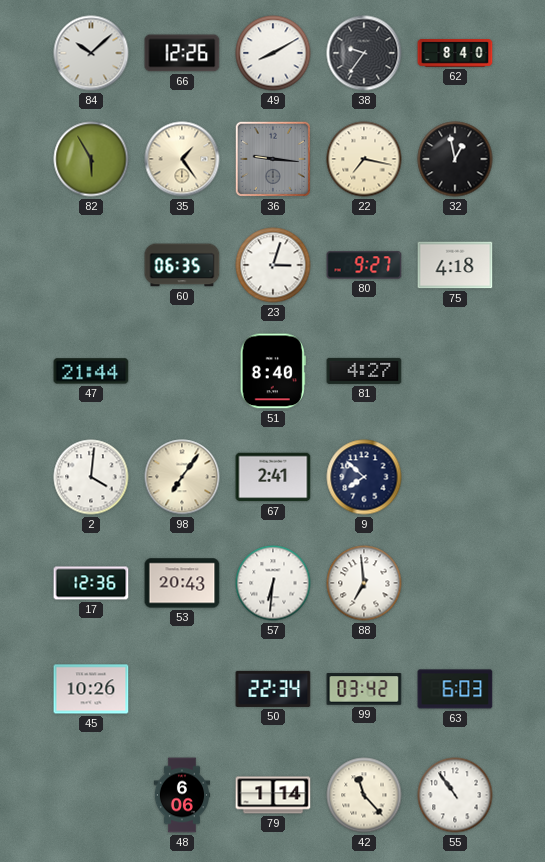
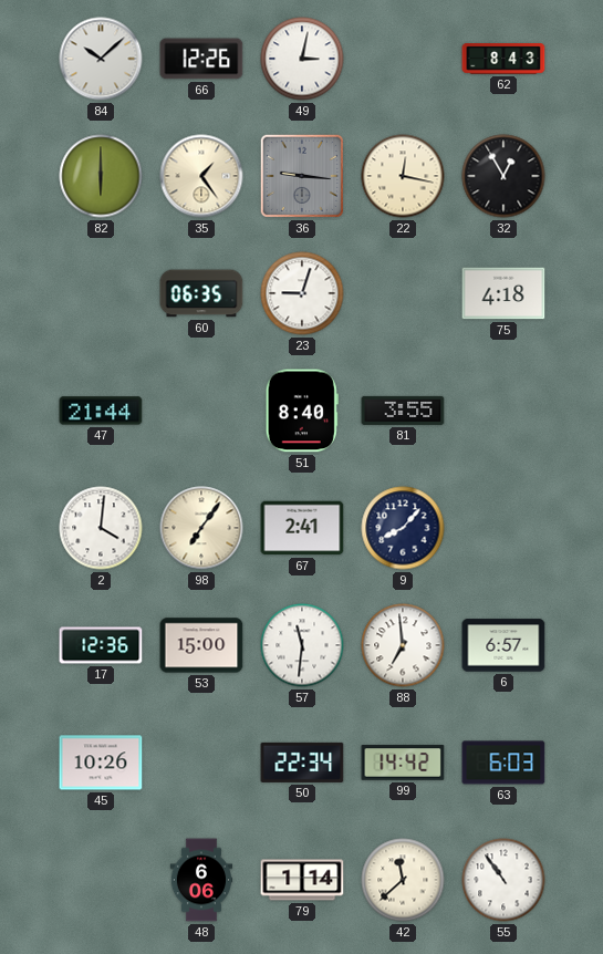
49: 8:10 -> 3:02 (302, 59)
38: 9:36 -> none (364, 53)
62: 8:40 -> 8:43 (503, 60)
82: 5:55 -> 6:00 (101, 176)
22: 7:17 -> 12:17 (403, 176)
32: 12:58 -> 12:55 (503, 176)
23: 3:03 -> 9:03 (302, 293)
80: 9:27 -> none (364, 265)
81: 4:27 -> 3:55 (403, 411)
9: 7:52 -> 8:07 (403, 528)
53: 20:43 -> 15:00 (201, 645)
57: 6:31 -> 11:31 (302, 645)
6: none -> 6:57 (503, 645)
99: 03:42 -> 14:42 (403, 763)
42: 11:23 -> 11:38 (403, 880)
